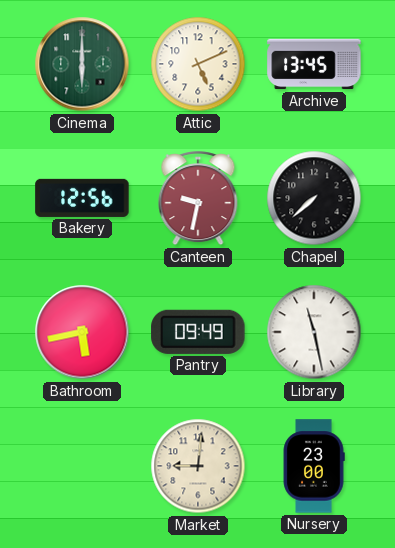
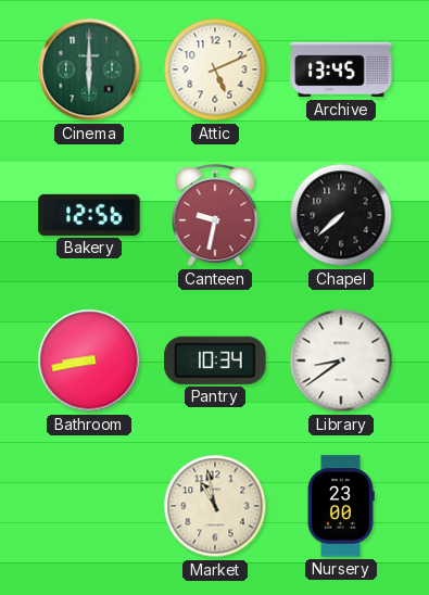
Bathroom: 5:43 -> 8:43 (89, 360)
Pantry: 09:49 -> 10:34 (215, 360)
Library: 11:28 -> 8:39 (341, 360)
Market: 9:01 -> 10:58 (215, 506)
